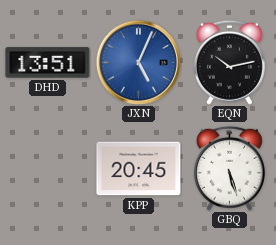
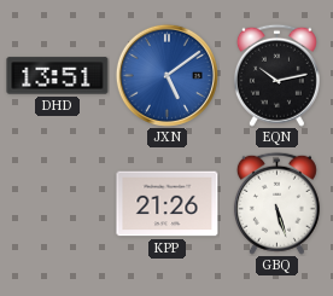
JXN: 5:04 -> 5:09 (166, 75)
KPP: 20:45 -> 21:26 (168, 204)
